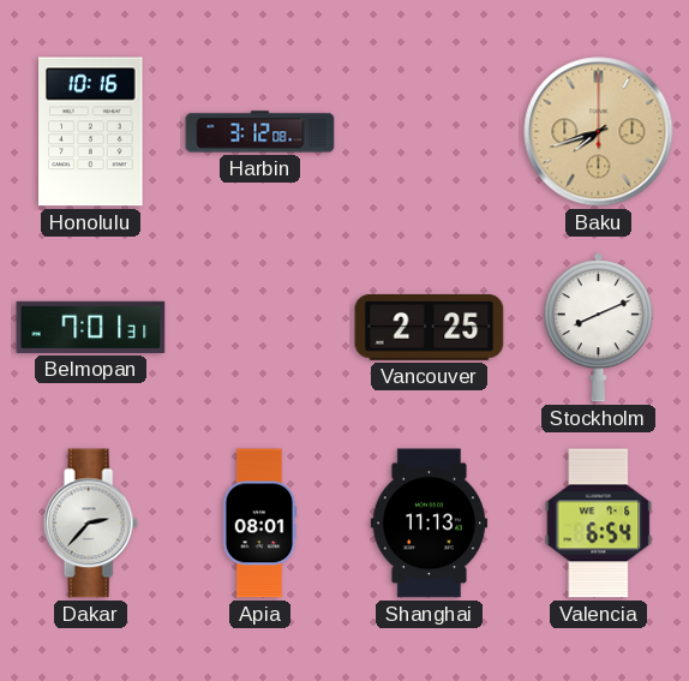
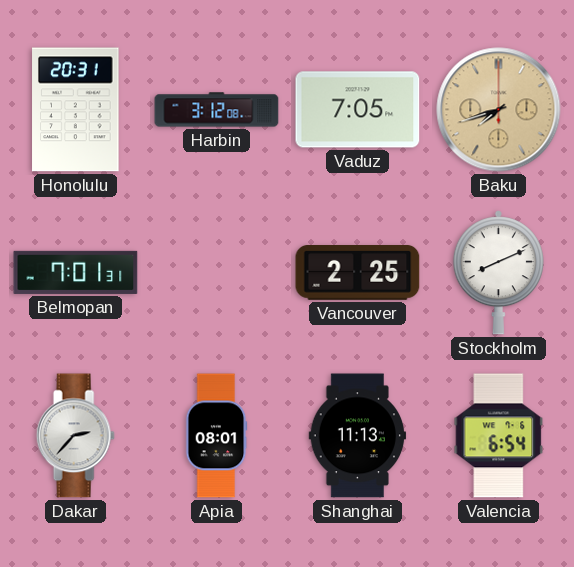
Honolulu: 10:16 -> 20:31 (76, 110)
Vaduz: none -> 7:05 (358, 110)
